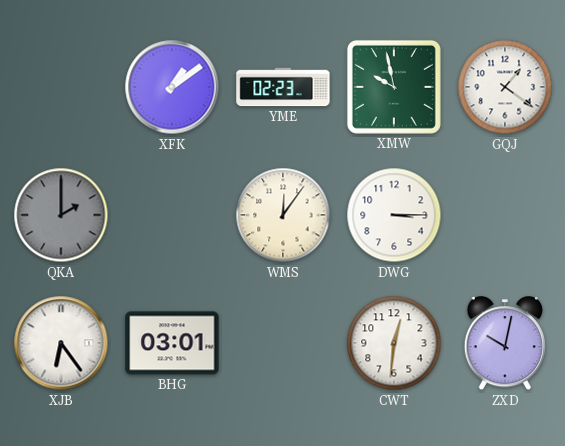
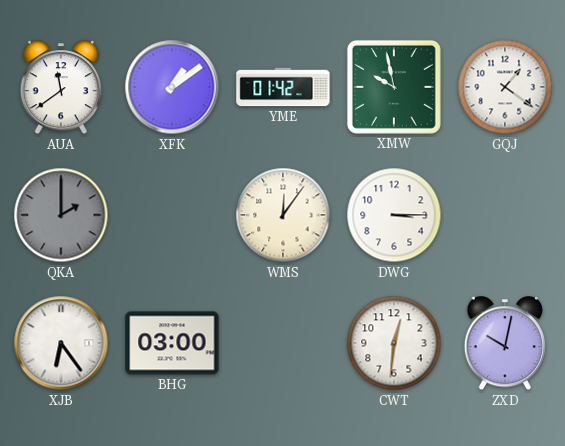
AUA: none -> 11:39 (60, 88)
YME: 02:23 -> 01:42 (283, 87)
BHG: 03:01 -> 03:00 (172, 343)
